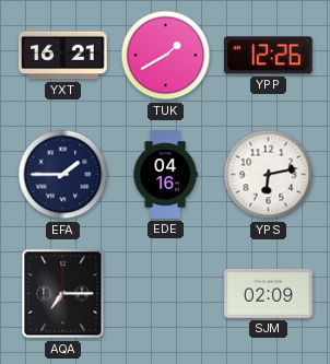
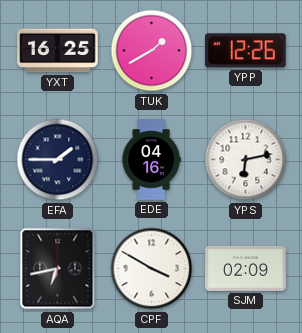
YXT: 16:21 -> 16:25 (58, 51)
AQA: 7:15 -> 6:43 (58, 269)
CPF: none -> 3:50 (152, 269)
